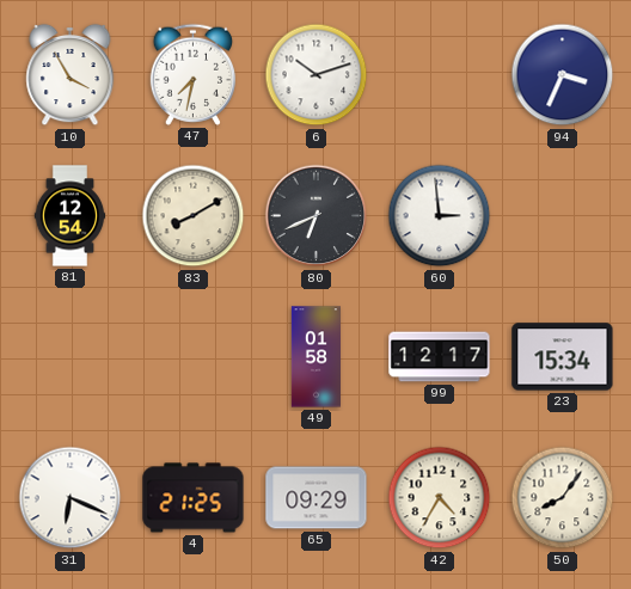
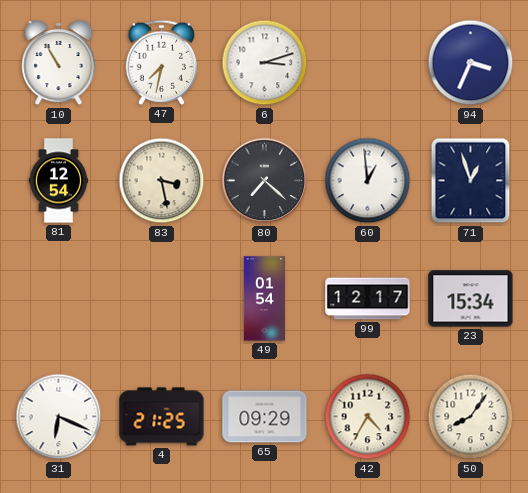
10: 3:55 -> 10:55 (59, 63)
6: 10:12 -> 3:12 (265, 63)
83: 8:10 -> 3:28 (162, 181)
80: 6:41 -> 7:22 (265, 181)
60: 2:59 -> 12:59 (368, 181)
71: none -> 12:57 (471, 181)
49: 01:58 -> 01:54 (264, 299)
